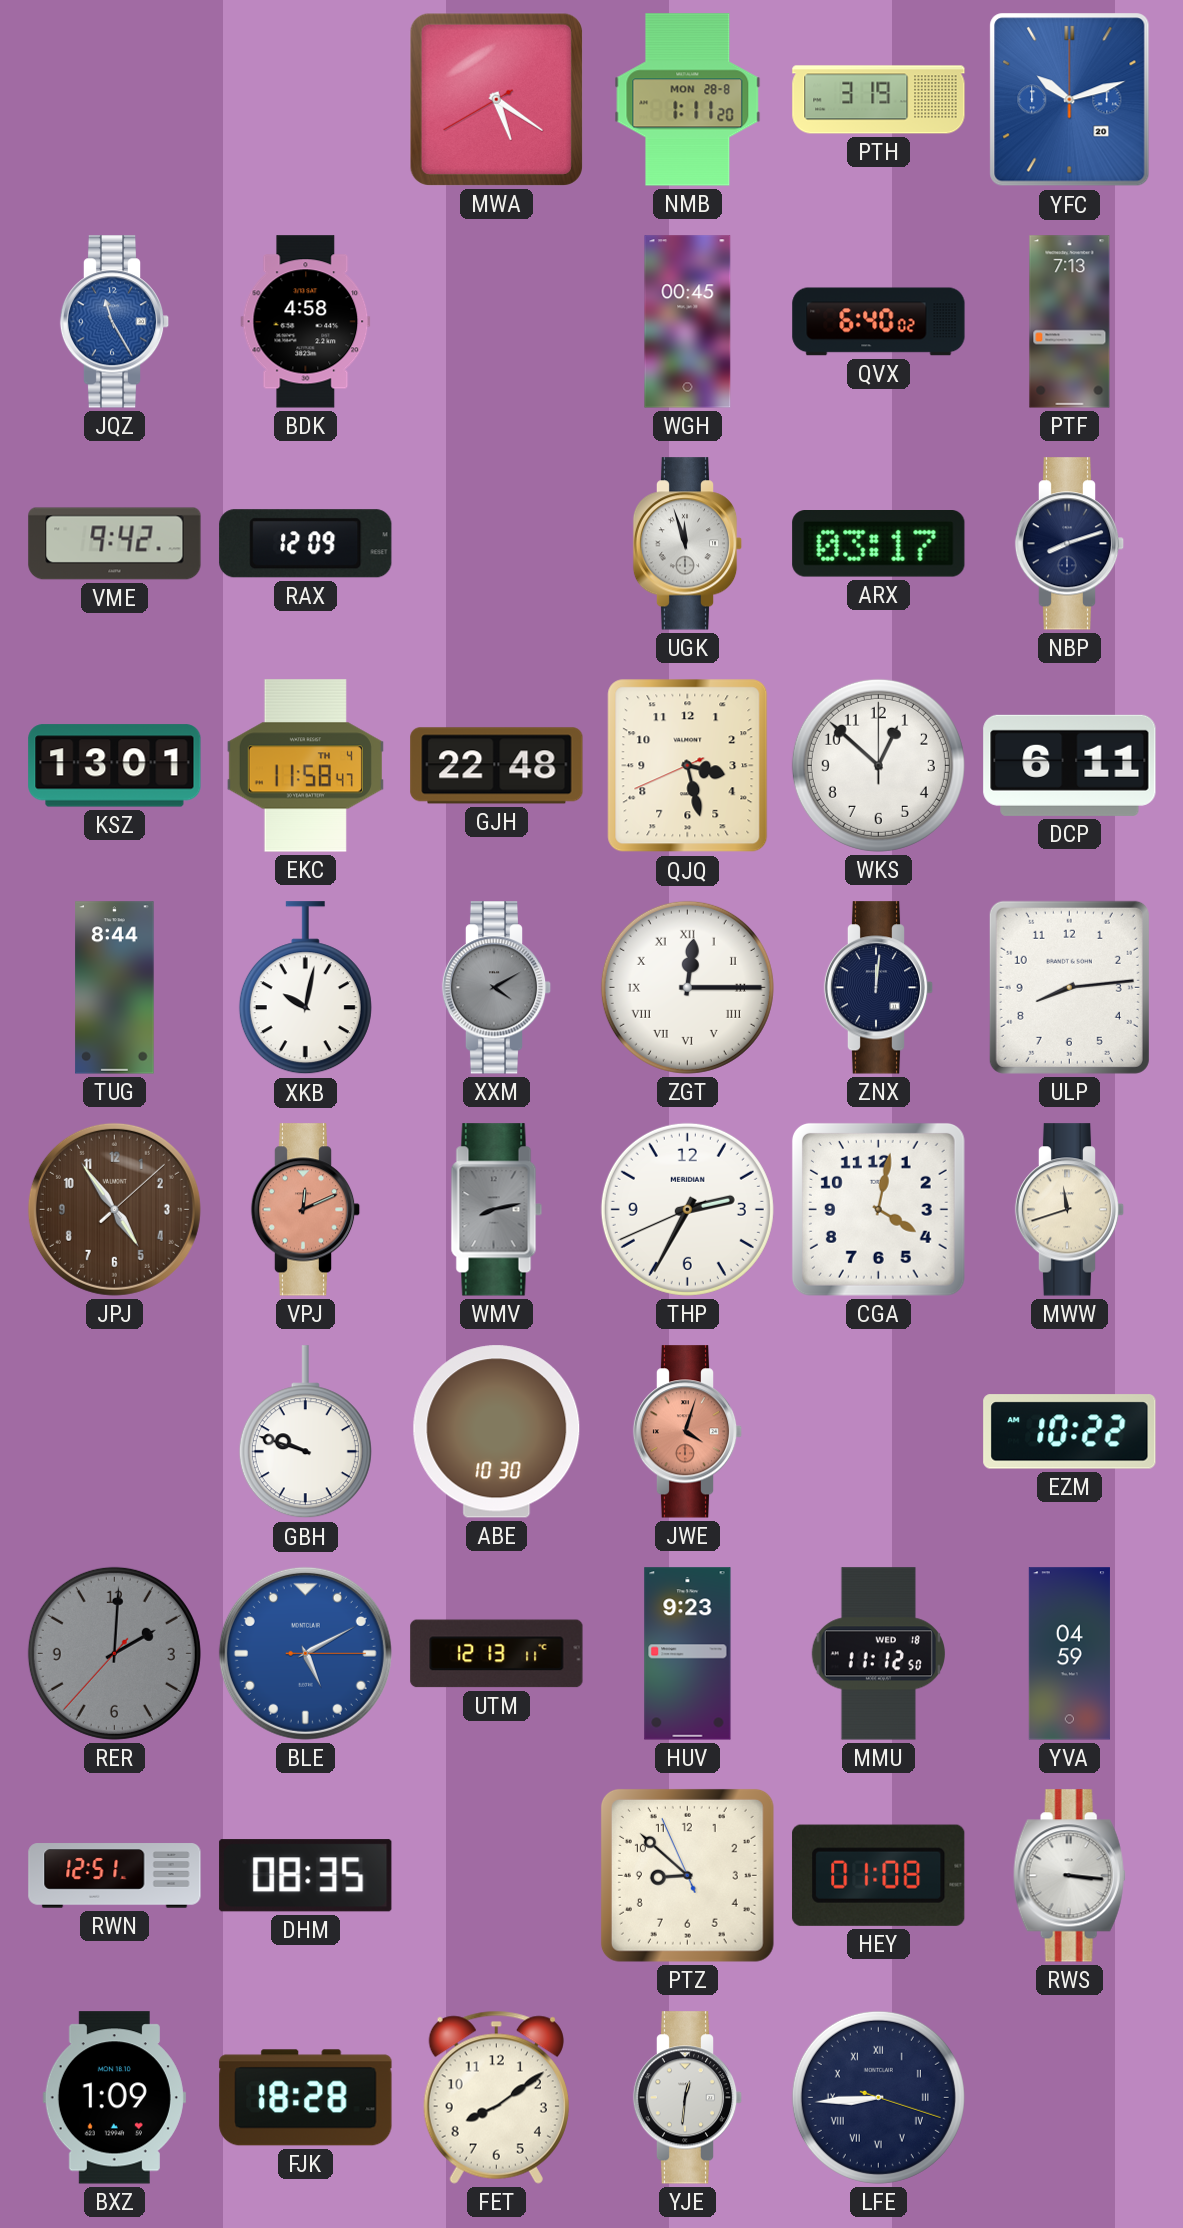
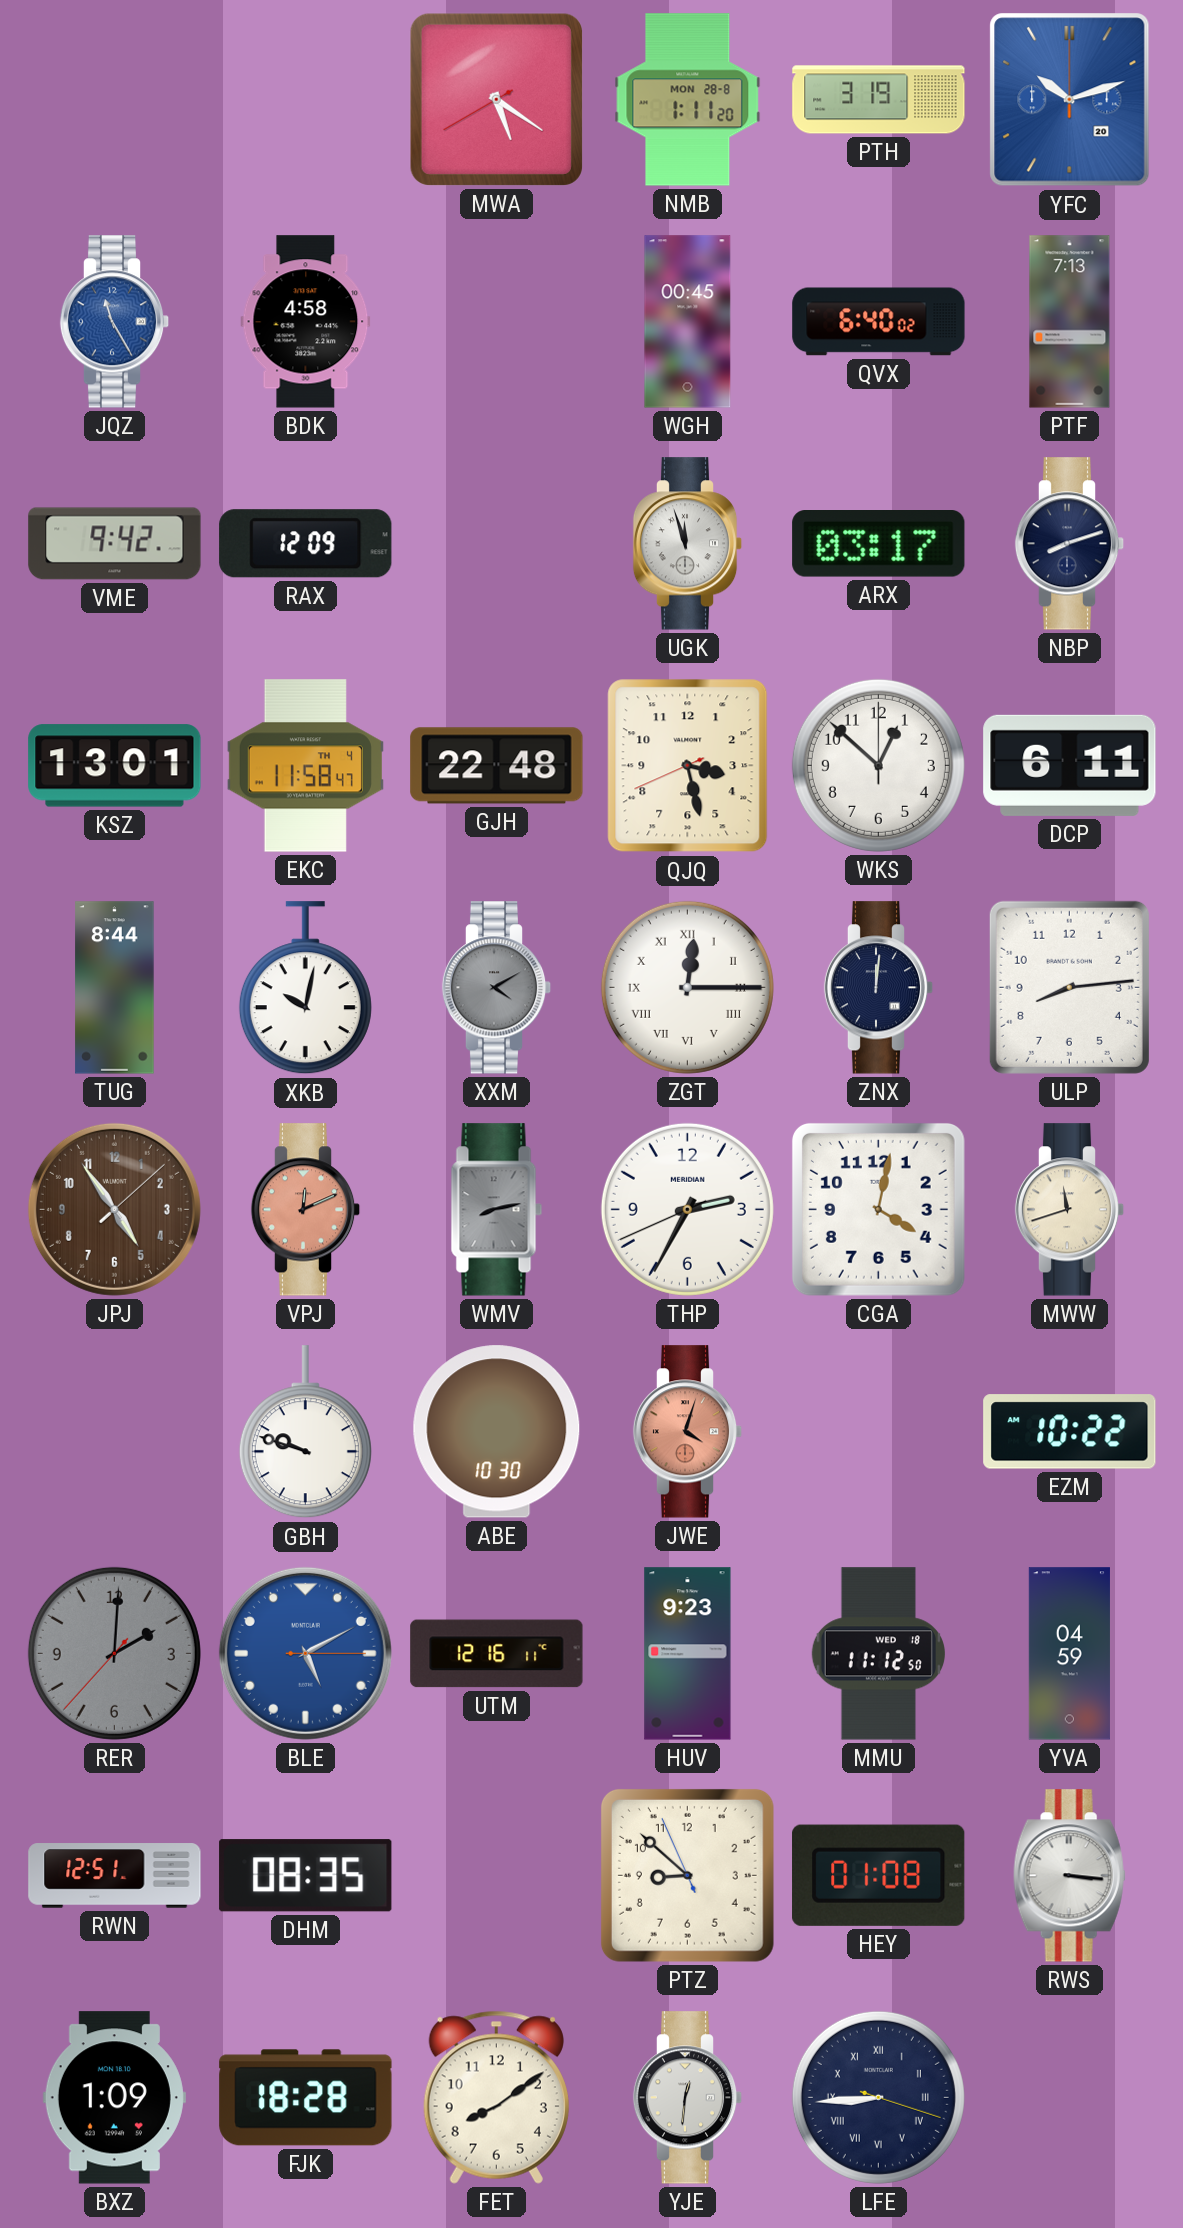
UTM: 12:13 -> 12:16 (497, 1654)
